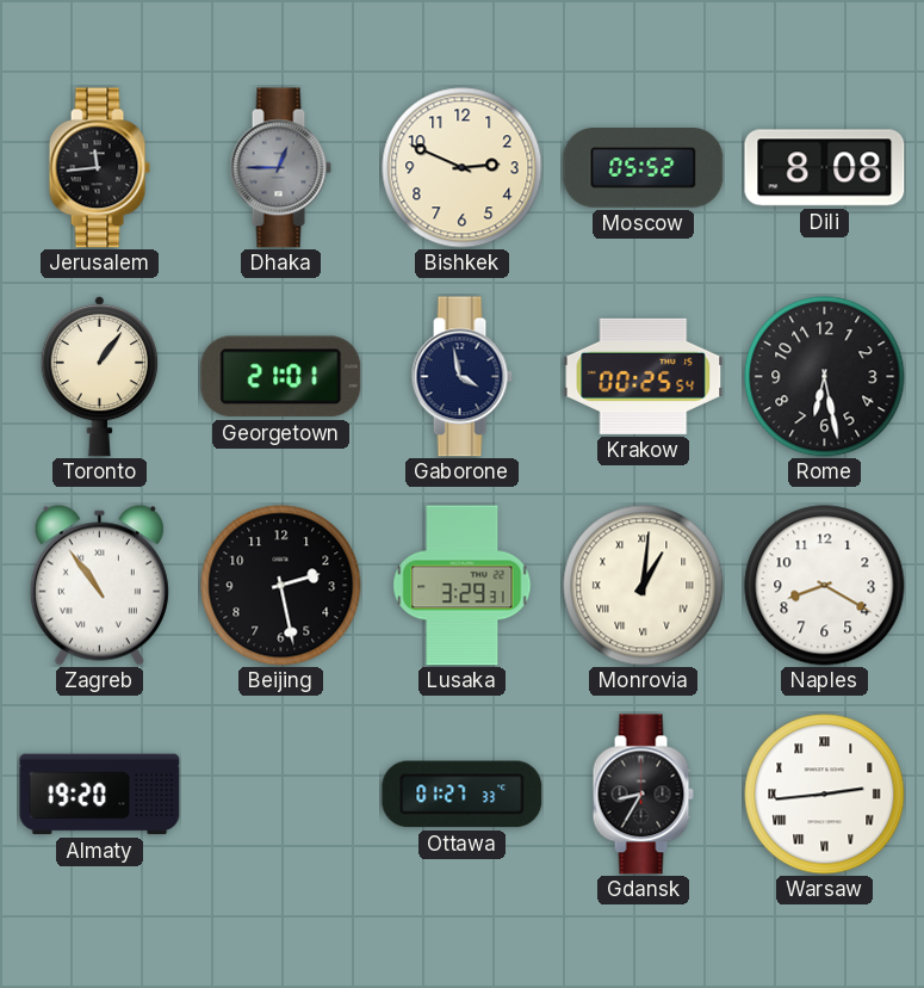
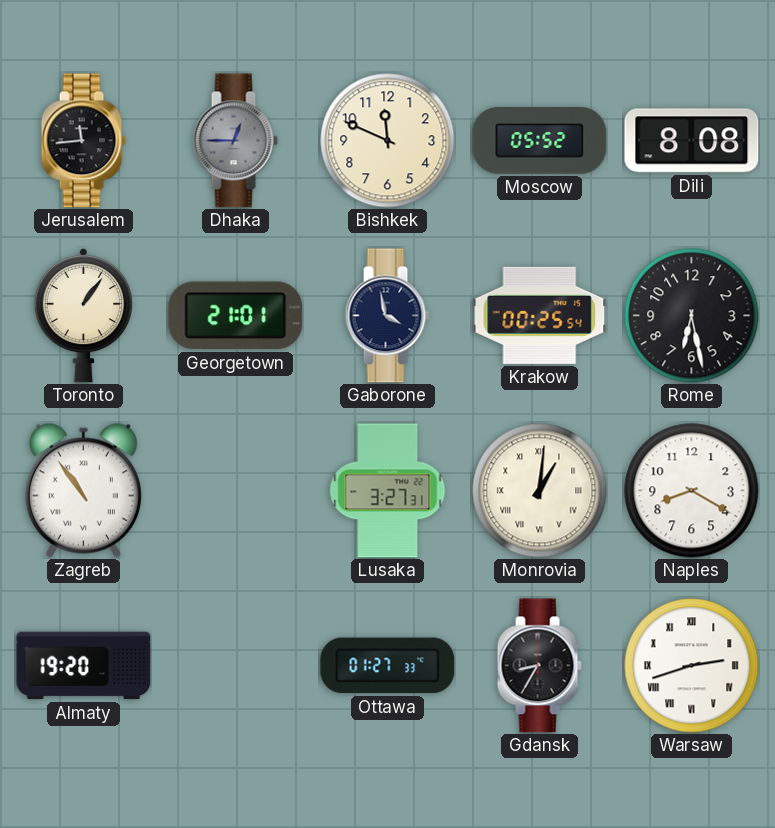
Bishkek: 2:49 -> 11:49 (388, 141)
Beijing: 2:28 -> none (281, 586)
Lusaka: 3:29 -> 3:27 (388, 491)
Warsaw: 2:44 -> 2:42 (692, 666)
